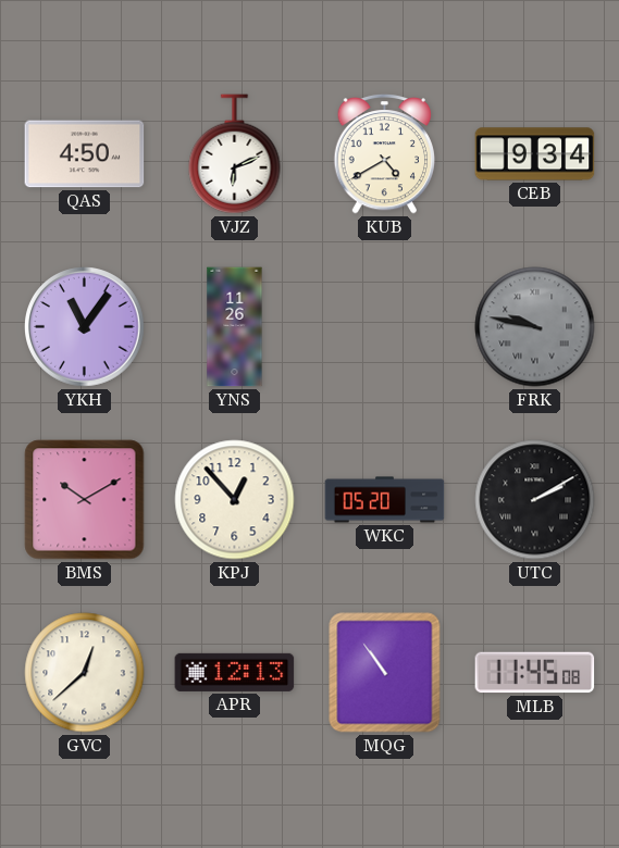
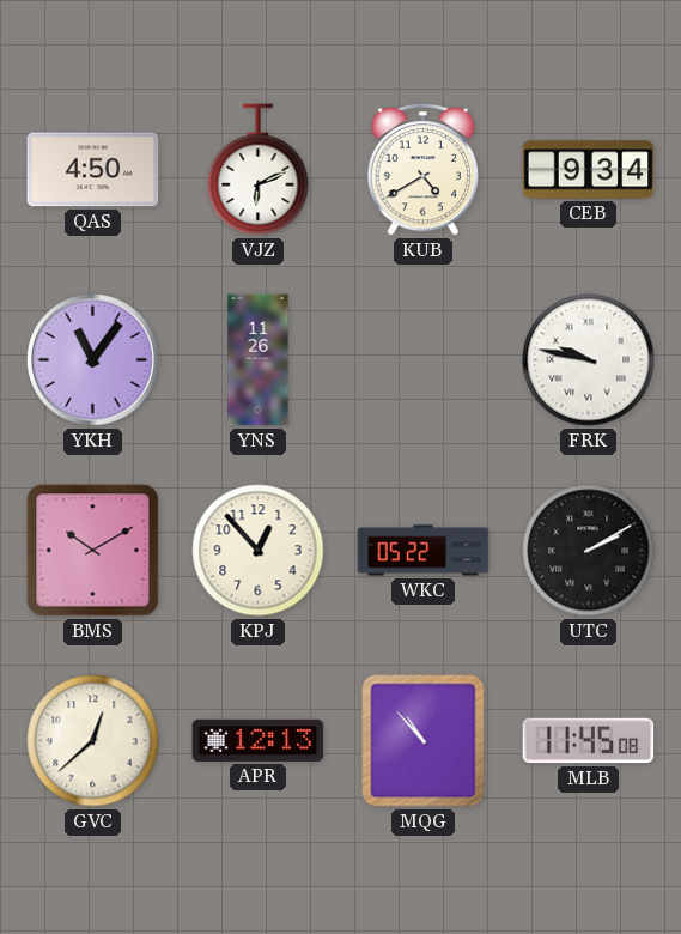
FRK dial: grey -> white (589, 360)
WKC: 05:20 -> 05:22 (424, 551)
MQG: 10:54 -> 10:53 (424, 741)
